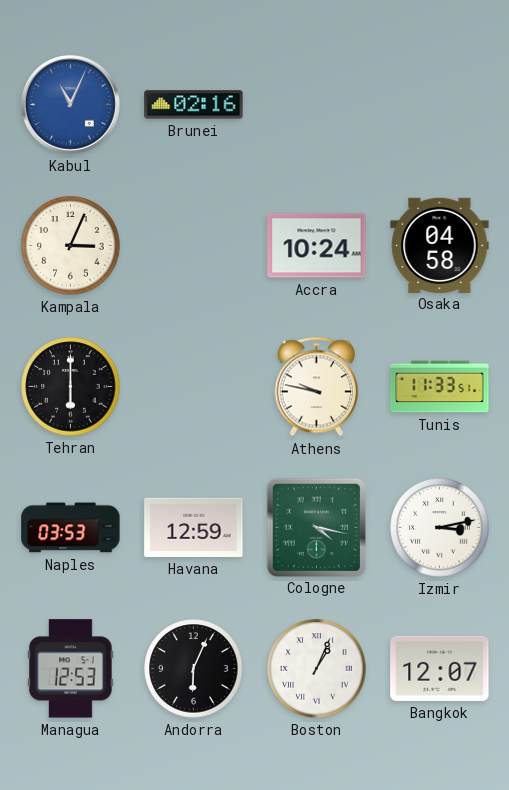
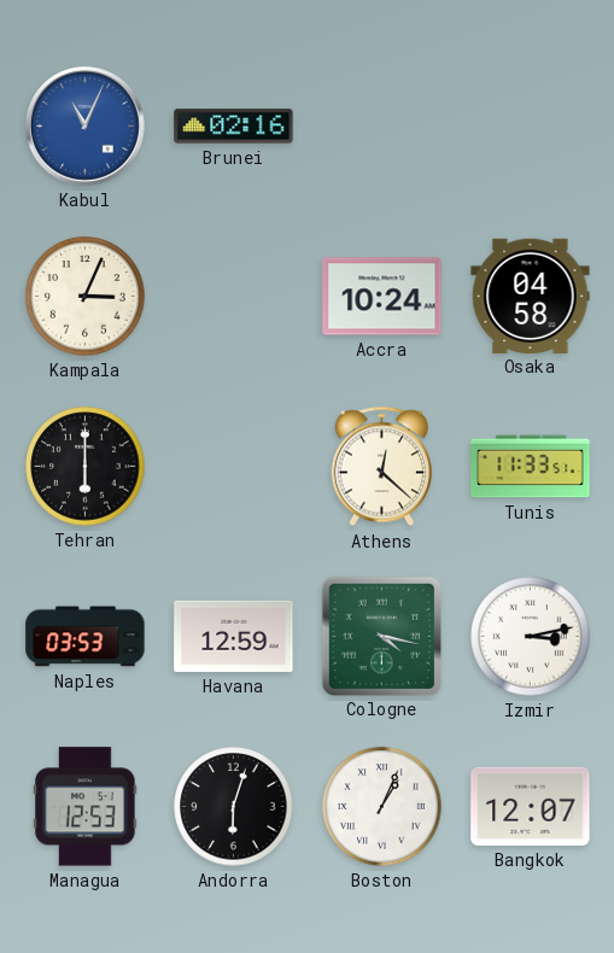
Athens: 9:47 -> 12:22 (381, 467)
Andorra: 6:04 -> 6:03 (234, 807)
